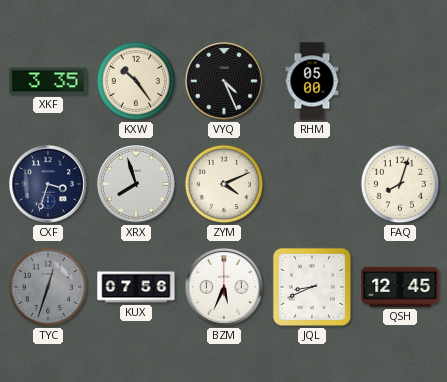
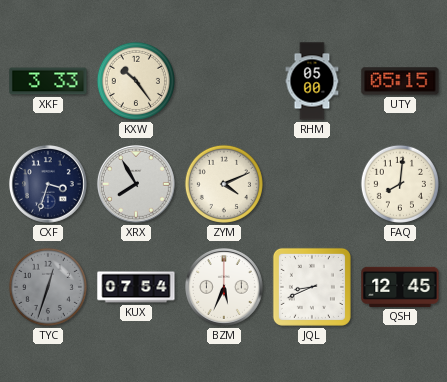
XKF: 3:35 -> 3:33 (48, 81)
VYQ: 4:26 -> none (225, 82)
UTY: none -> 05:15 (400, 81)
XRX: 7:57 -> 7:55 (137, 185)
FAQ: 8:03 -> 8:01 (400, 184)
KUX: 07:56 -> 07:54 (136, 287)
